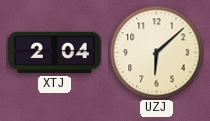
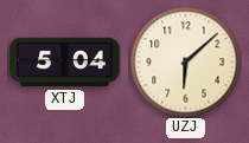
XTJ: 2:04 -> 5:04 (65, 63)
